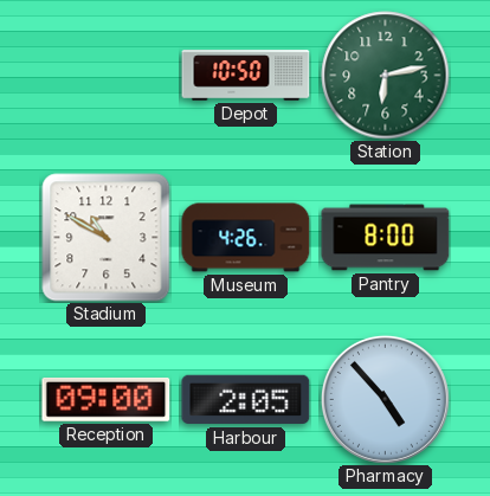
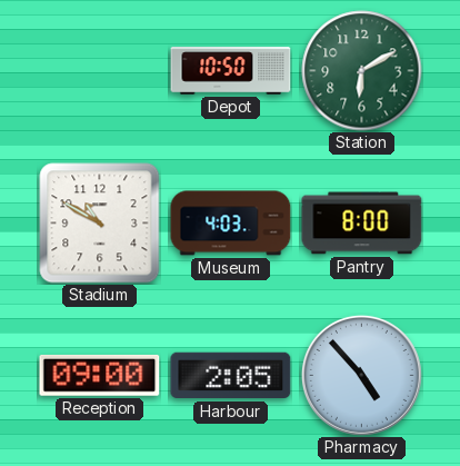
Station: 6:13 -> 6:10 (362, 71)
Museum: 4:26 -> 4:03 (231, 224)
